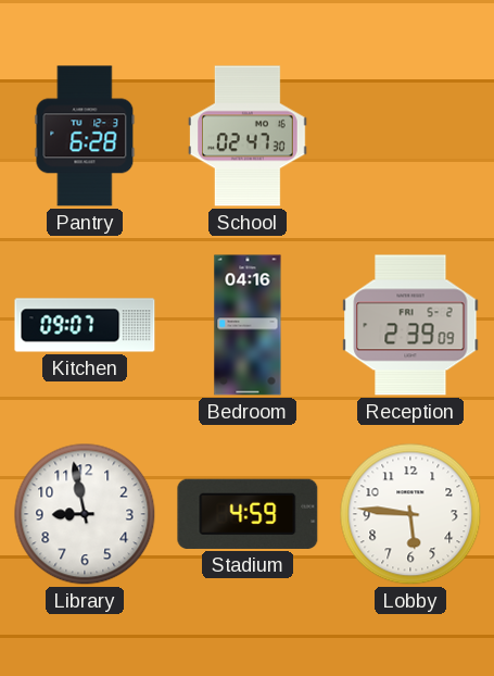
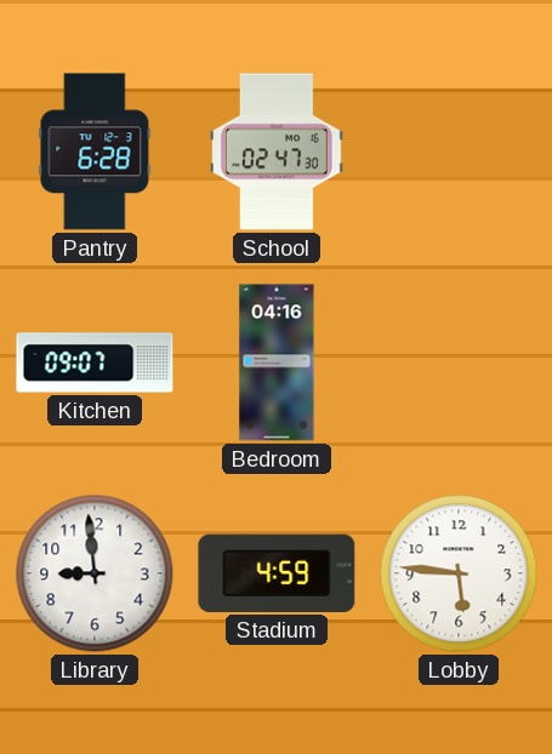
Reception: 2:39 -> none (410, 325)
Library: 8:58 -> 8:59 (95, 573)
